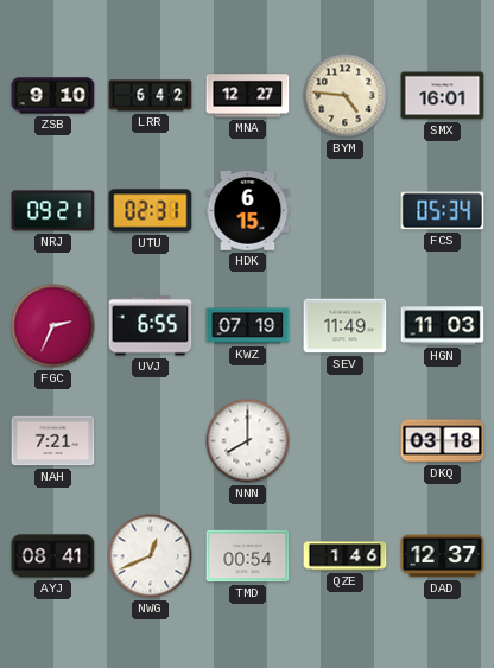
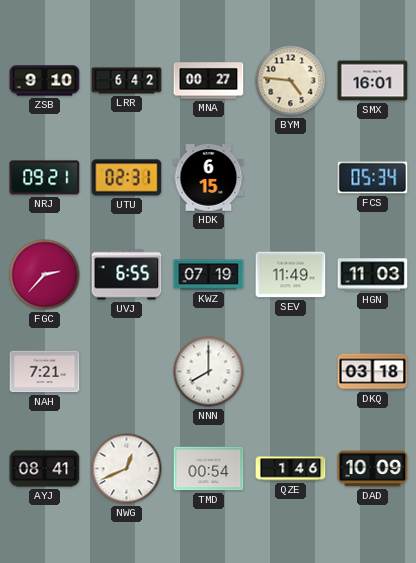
MNA: 12:27 -> 00:27 (209, 81)
FGC: 2:34 -> 2:37 (45, 275)
DAD: 12:37 -> 10:09 (373, 469)
